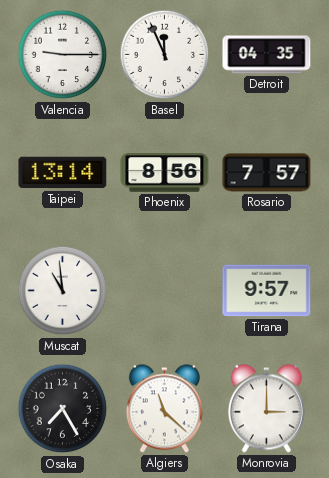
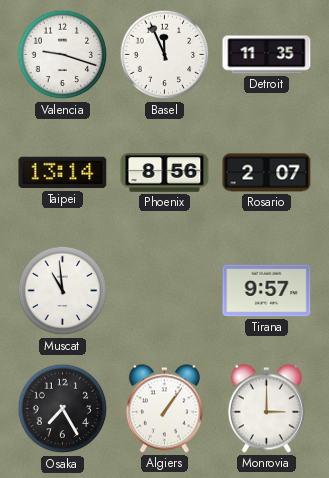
Valencia: 9:15 -> 9:18 (63, 55)
Detroit: 04:35 -> 11:35 (267, 55)
Rosario: 7:57 -> 2:07 (267, 173)
Algiers: 11:22 -> 1:06 (164, 409)
